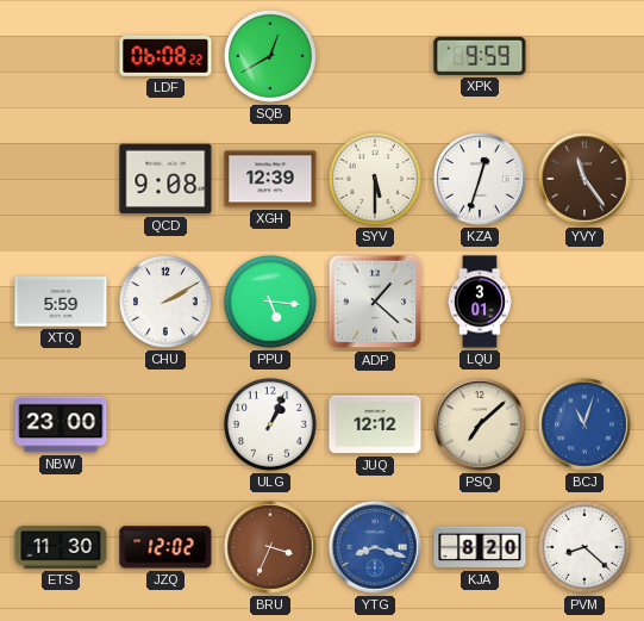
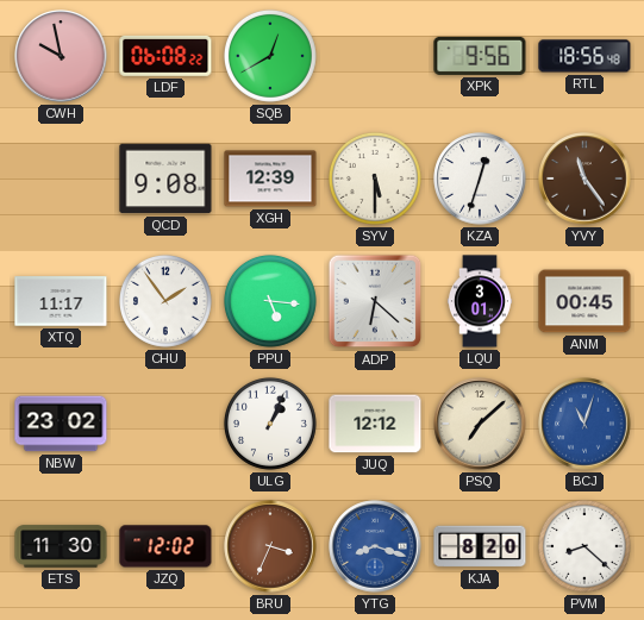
CWH: none -> 9:58 (61, 56)
XPK: 9:59 -> 9:56 (480, 56)
RTL: none -> 18:56 (584, 56)
XTQ: 5:59 -> 11:17 (61, 301)
CHU: 2:10 -> 1:54 (165, 301)
ADP: 1:22 -> 6:22 (375, 301)
ANM: none -> 00:45 (584, 301)
NBW: 23:00 -> 23:02 (61, 424)
